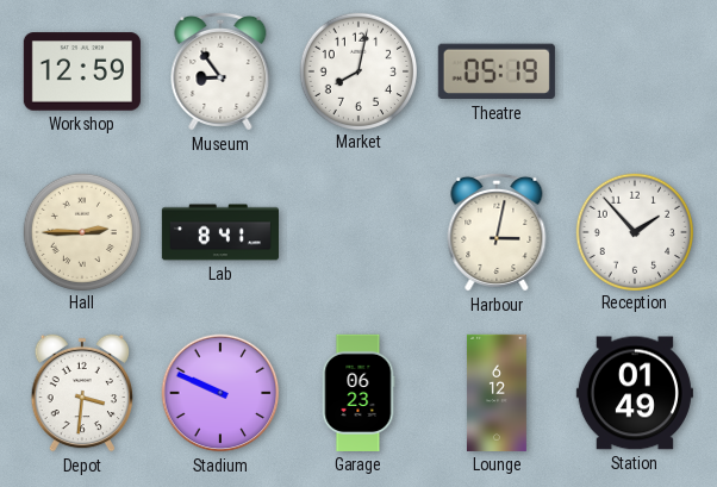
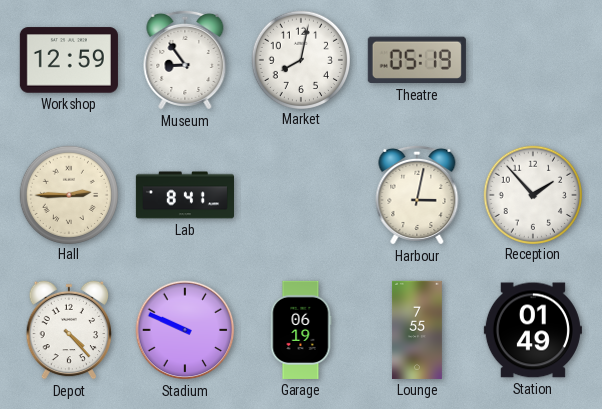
Depot: 3:31 -> 4:23 (69, 330)
Garage: 06:23 -> 06:19 (301, 330)
Lounge: 6:12 -> 7:55 (417, 330)
